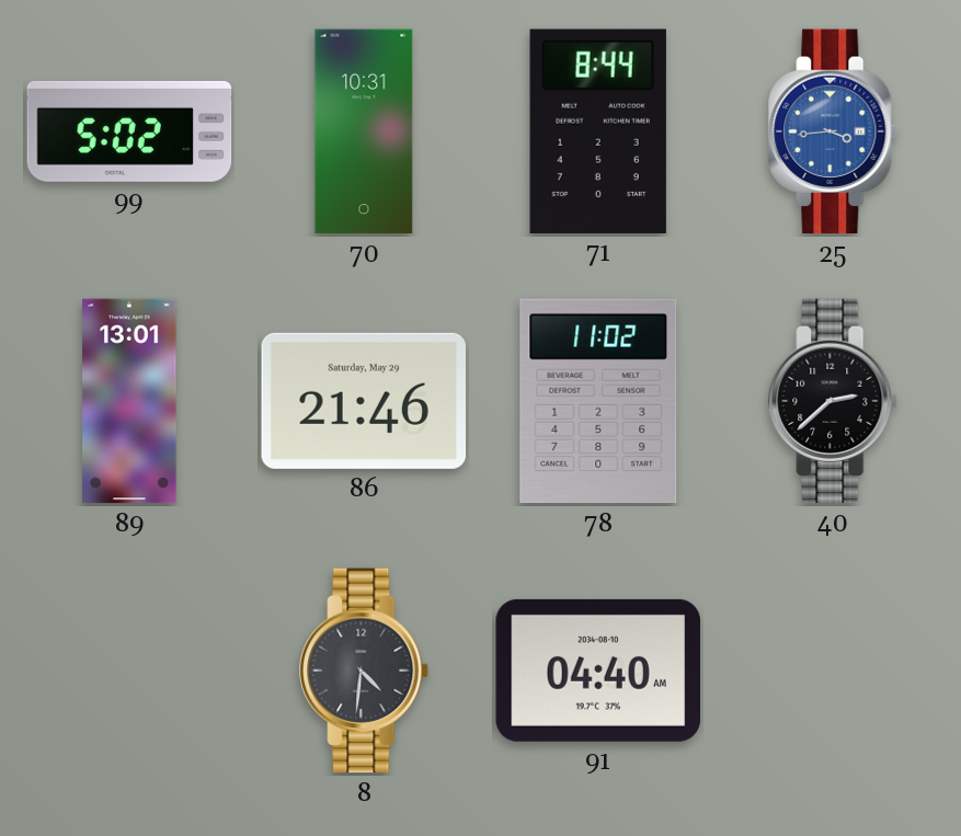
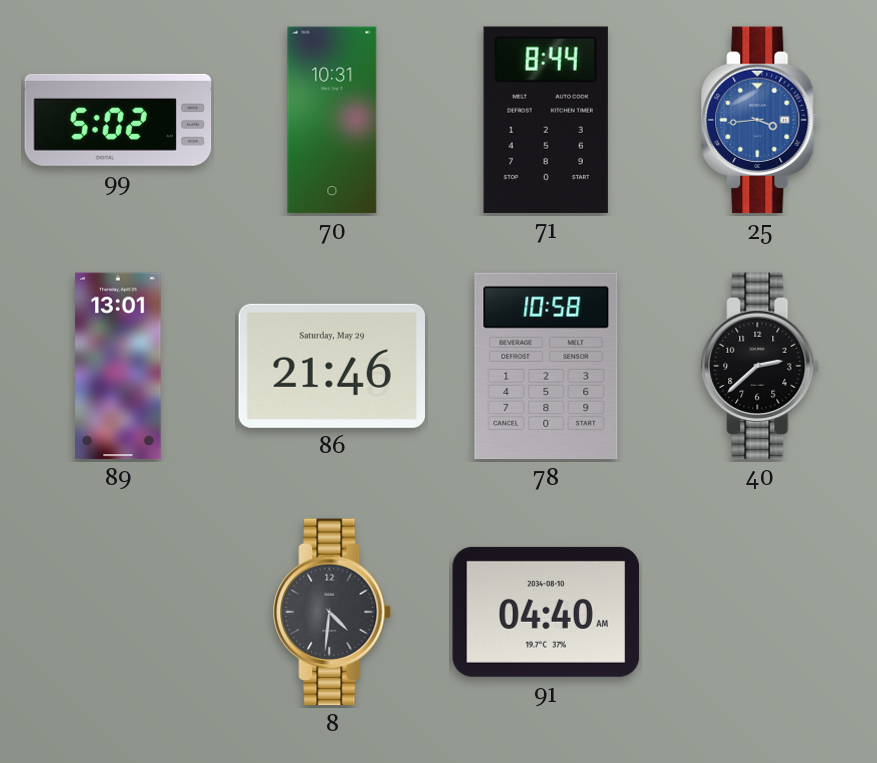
78: 11:02 -> 10:58 (546, 366)
